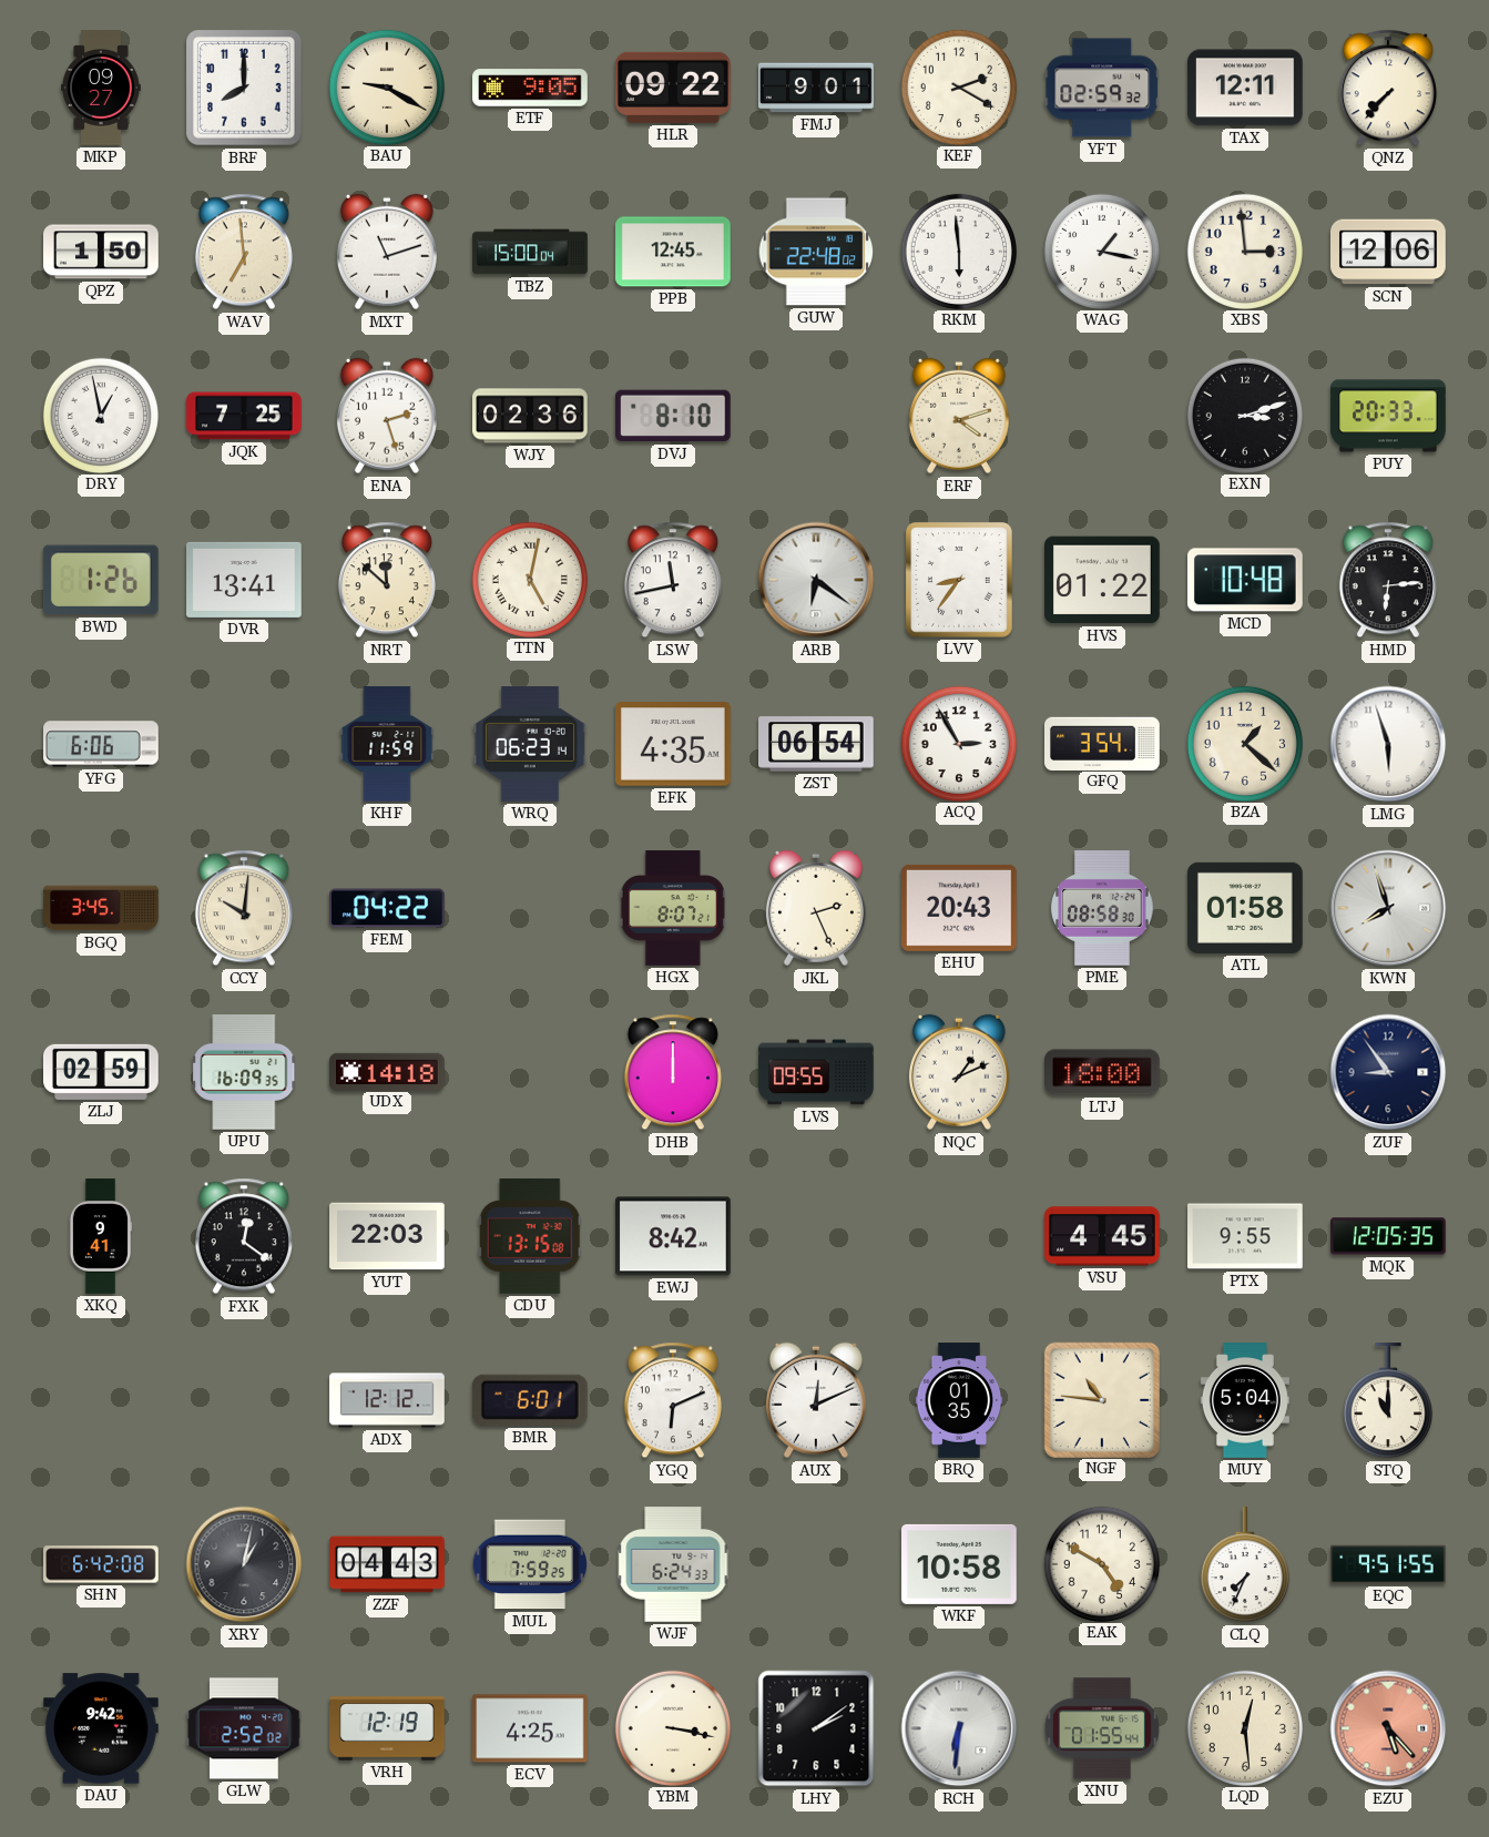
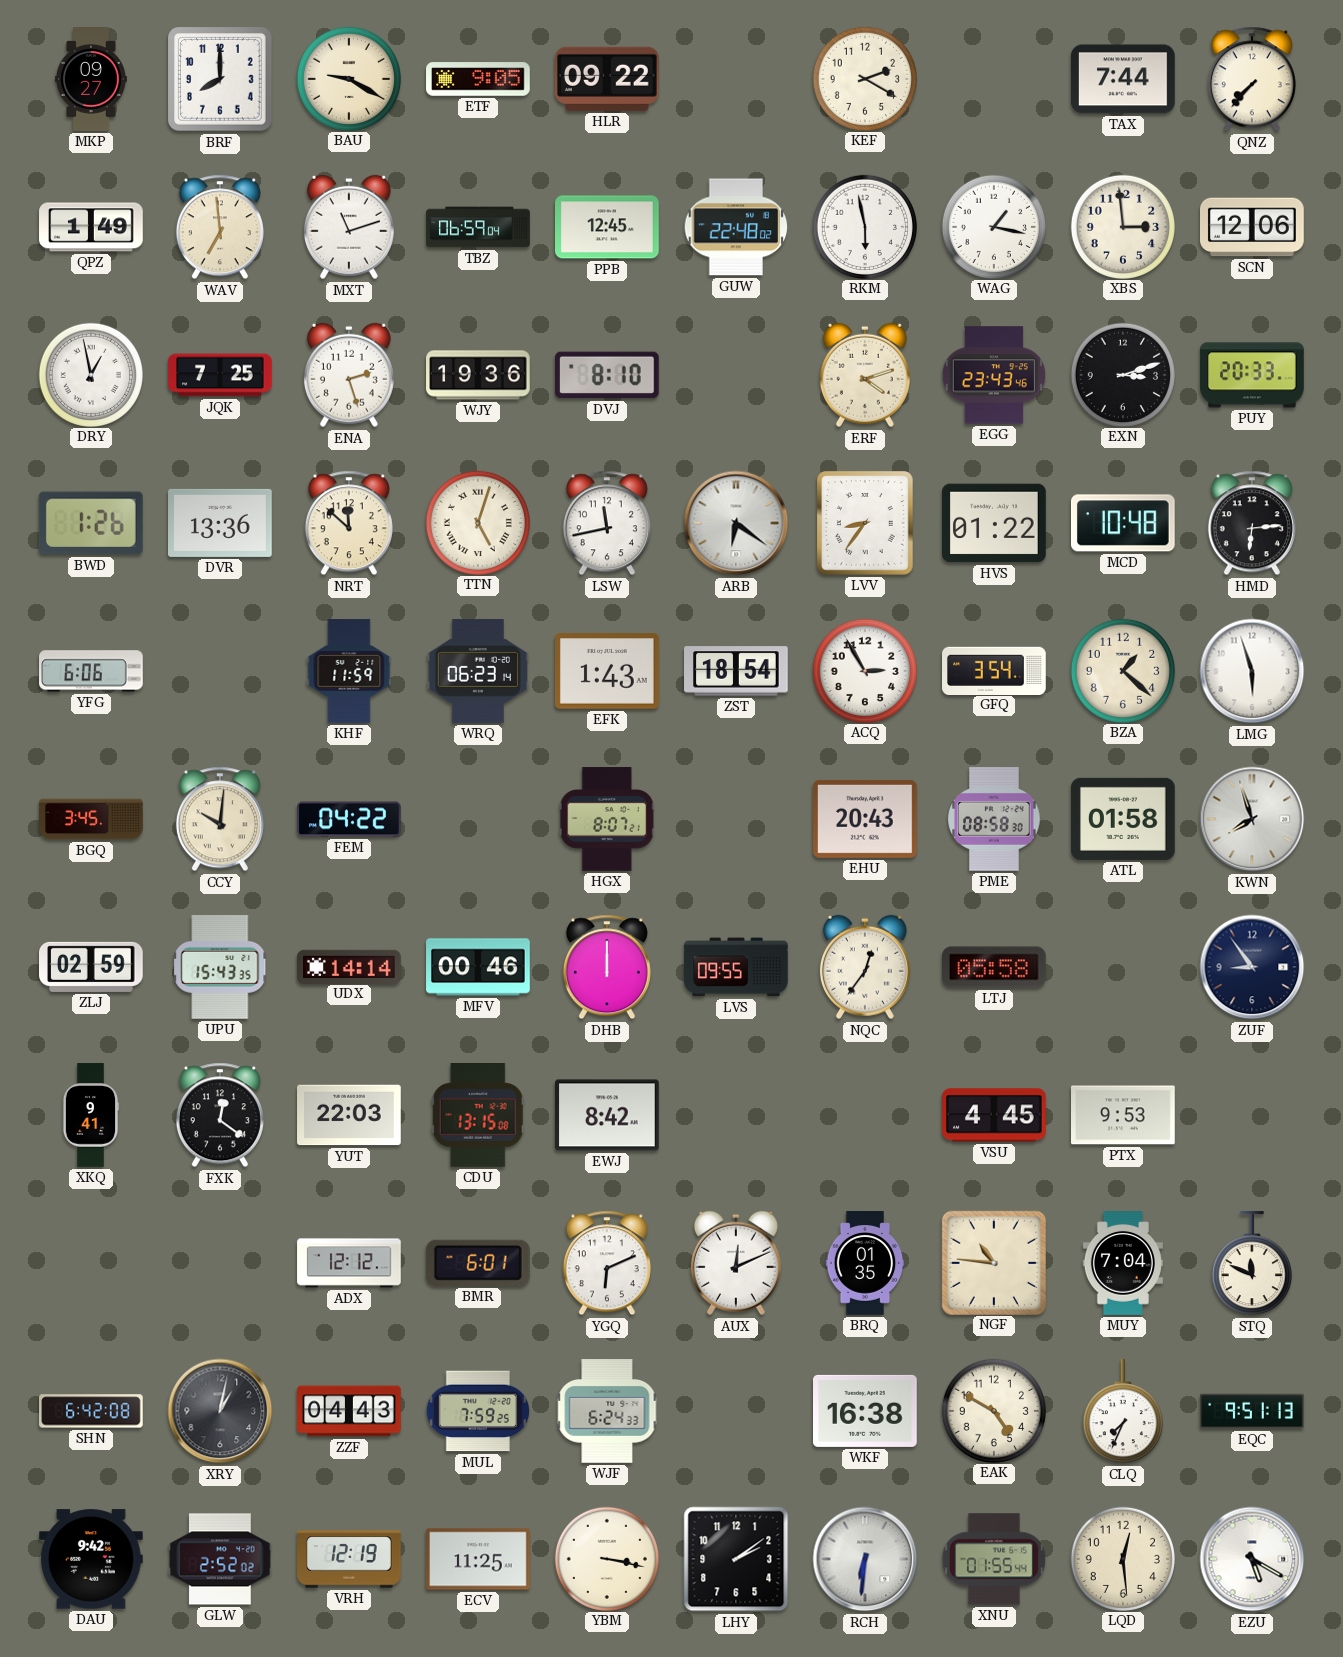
FMJ: 9:01 -> none (816, 88)
YFT: 02:59 -> none (1101, 88)
TAX: 12:11 -> 7:44 (1124, 79)
QPZ: 1:50 -> 1:49 (91, 227)
TBZ: 15:00 -> 06:59 (478, 227)
RKM: 5:59 -> 5:58 (864, 226)
WJY: 02:36 -> 19:36 (478, 375)
EGG: none -> 23:43 (994, 375)
DVR: 13:41 -> 13:36 (220, 523)
TTN: 5:02 -> 5:03 (477, 522)
EFK: 4:35 -> 1:43 (608, 671)
ZST: 06:54 -> 18:54 (736, 671)
JKL: 2:26 -> none (816, 908)
UPU: 16:09 -> 15:43 (220, 968)
UDX: 14:18 -> 14:14 (349, 966)
MFV: none -> 00:46 (478, 967)
NQC: 1:11 -> 12:36 (865, 967)
LTJ: 18:00 -> 05:58 (995, 967)
PTX: 9:55 -> 9:53 (1124, 1115)
MQK: 12:05 -> none (1389, 1236)
MUY: 5:04 -> 7:04 (1123, 1263)
STQ: 11:00 -> 11:49 (1252, 1264)
WKF: 10:58 -> 16:38 (866, 1411)
EQC: 9:51:55 -> 9:51:13 (1252, 1411)
ECV: 4:25 -> 11:25 (479, 1559)
EZU: 5:23 -> 5:20 (1252, 1559)
EZU dial: salmon -> white (1252, 1559)
